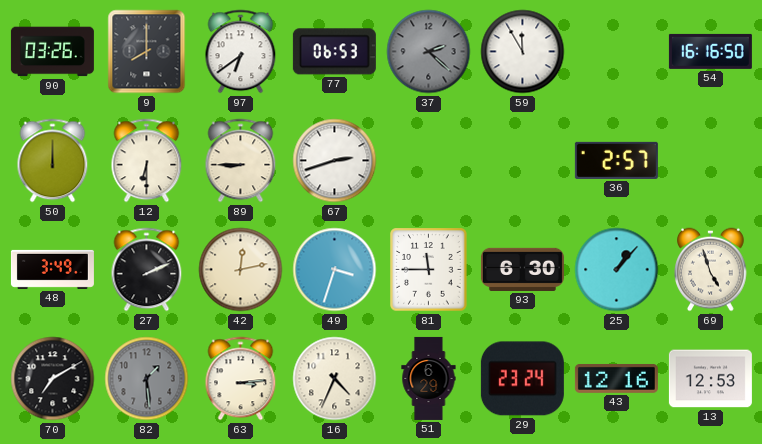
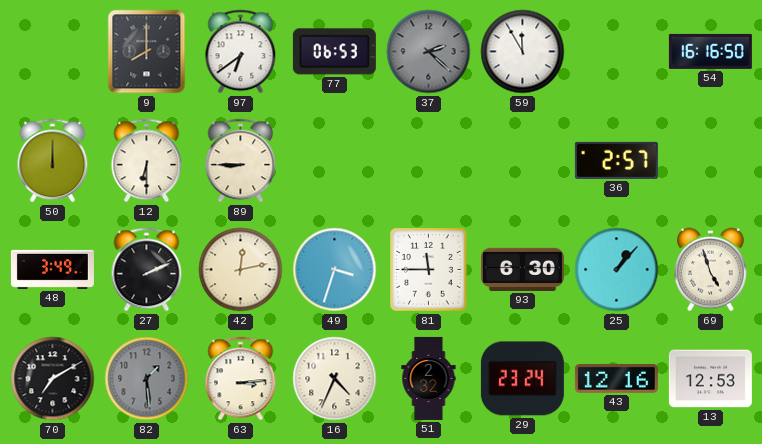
90: 03:26 -> none (52, 52)
67: 2:42 -> none (335, 161)
51: 6:29 -> 2:32 (429, 378)
